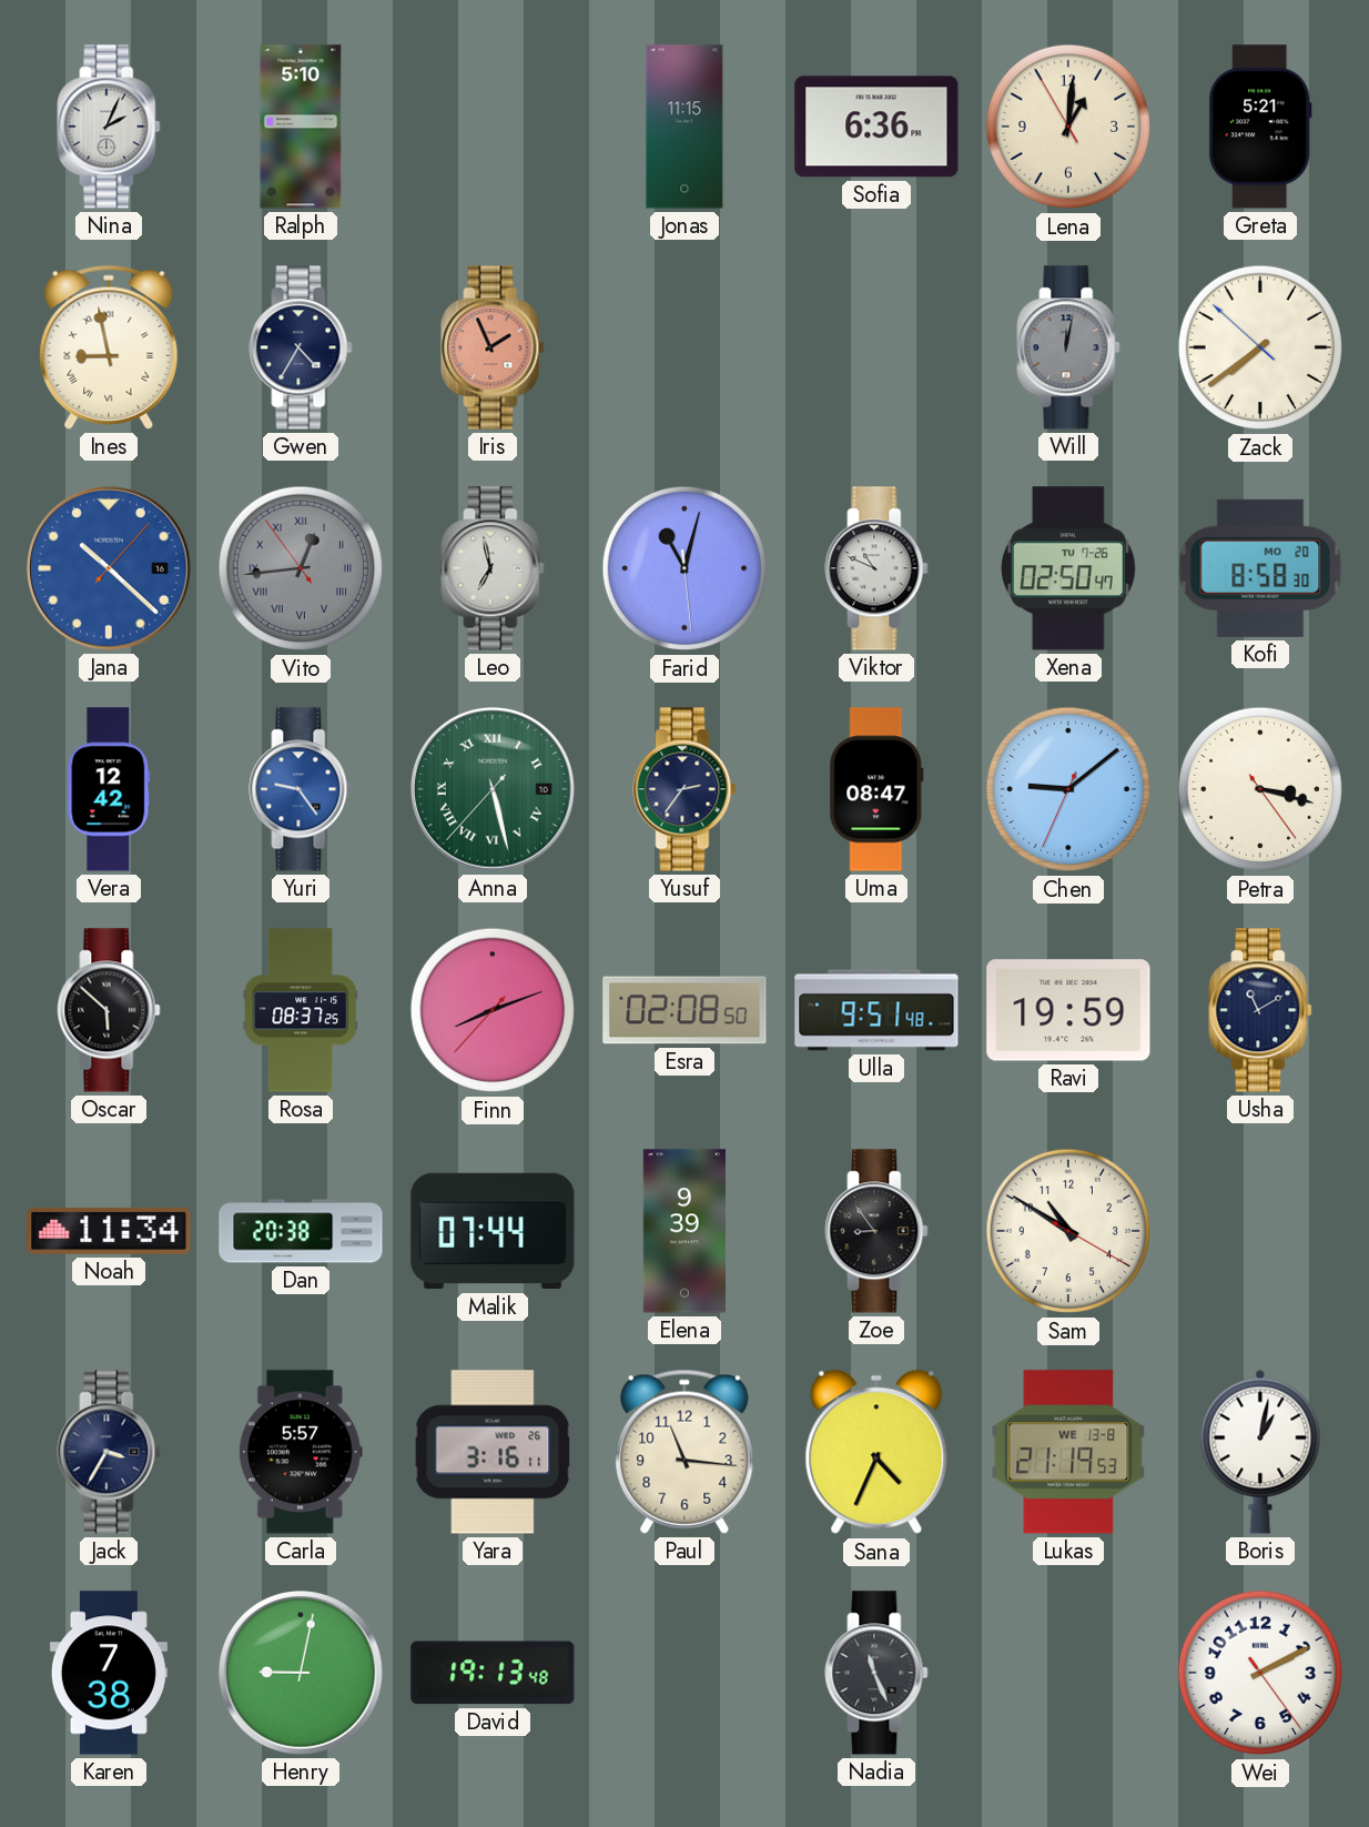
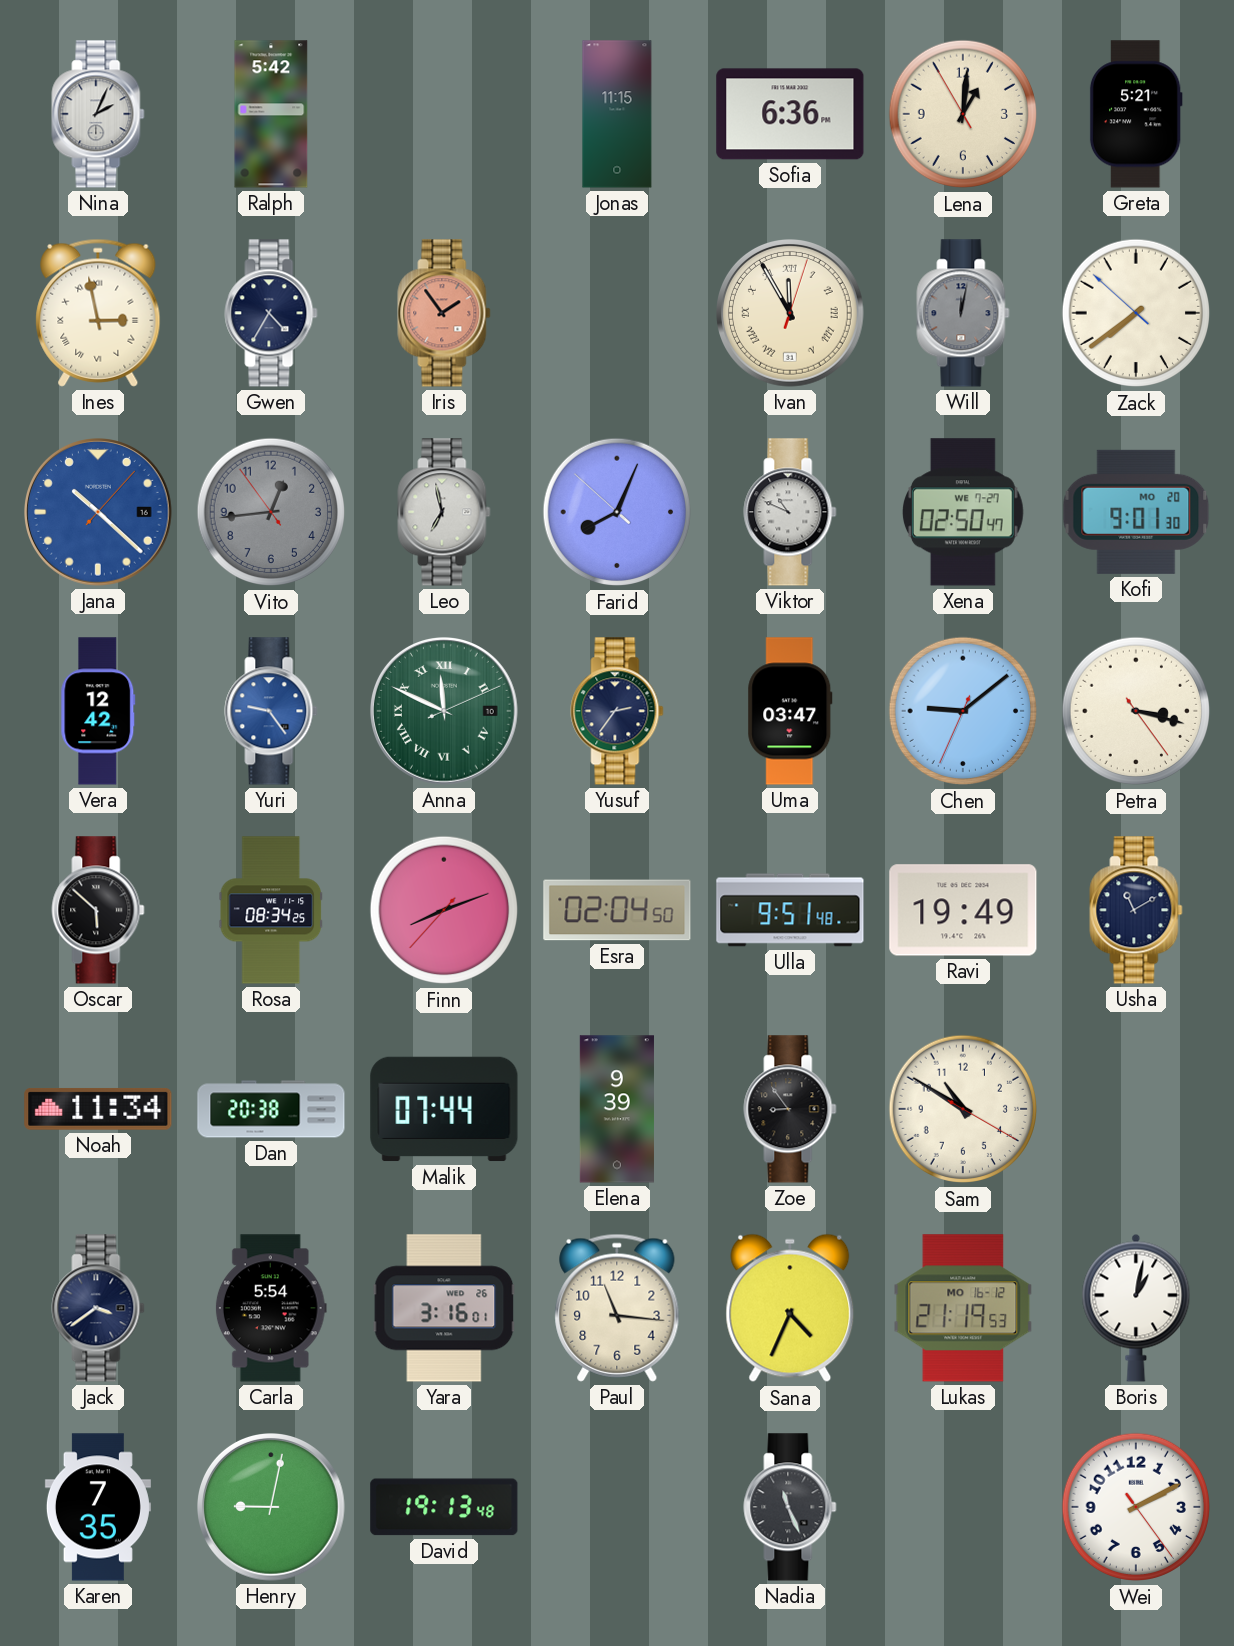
Ralph: 5:10 -> 5:42 (271, 114)
Ines: 8:58 -> 2:58 (98, 313)
Iris: 1:56 -> 1:54 (444, 313)
Ivan: none -> 11:55 (791, 314)
Vito numerals: Roman -> Arabic (271, 512)
Farid: 11:02 -> 8:03 (617, 512)
Xena date: TU 7-26 -> WE 7-27 (964, 512)
Kofi: 8:58 -> 9:01 (1136, 512)
Anna: 5:27 -> 11:49 (445, 712)
Uma: 08:47 -> 03:47 (790, 711)
Rosa: 08:37 -> 08:34 (270, 910)
Esra: 02:08 -> 02:04 (617, 910)
Ravi: 19:59 -> 19:49 (963, 910)
Jack: 3:35 -> 3:39 (98, 1308)
Carla: 5:57 -> 5:54 (271, 1308)
Yara: 3:16:11 -> 3:16:01 (444, 1308)
Lukas date: WE 13-8 -> MO 16-12 (963, 1308)
Karen: 7:38 -> 7:35 (98, 1507)
